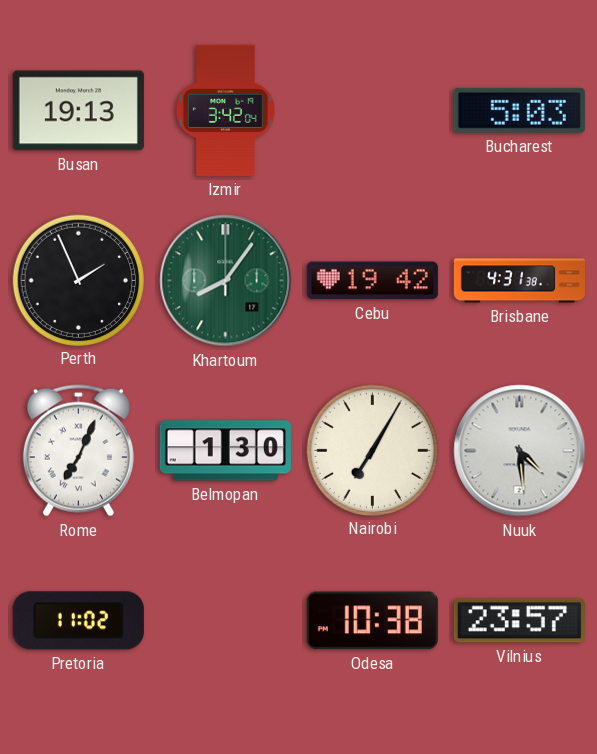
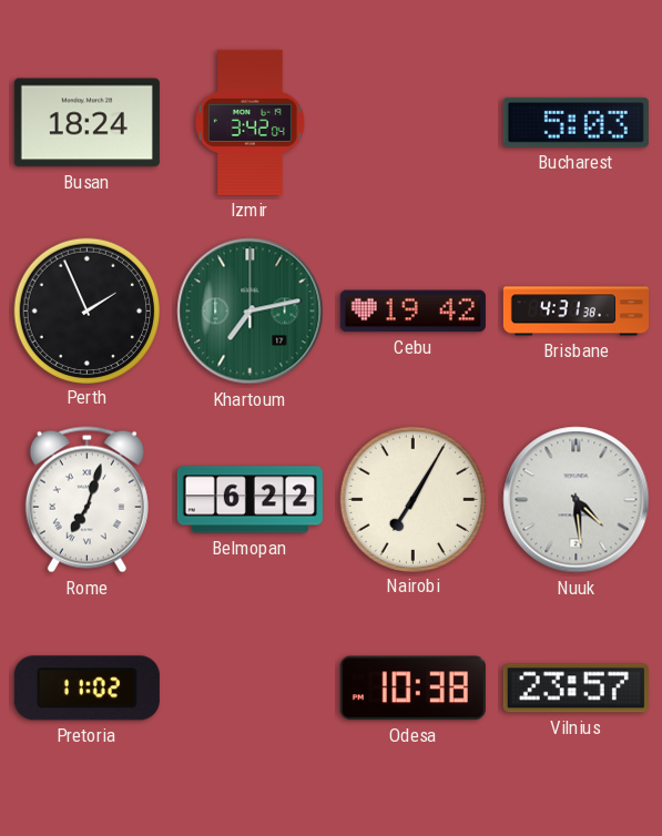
Busan: 19:13 -> 18:24 (86, 123)
Khartoum: 8:06 -> 7:13 (251, 312)
Rome: 7:04 -> 7:03 (86, 500)
Belmopan: 1:30 -> 6:22 (249, 500)
